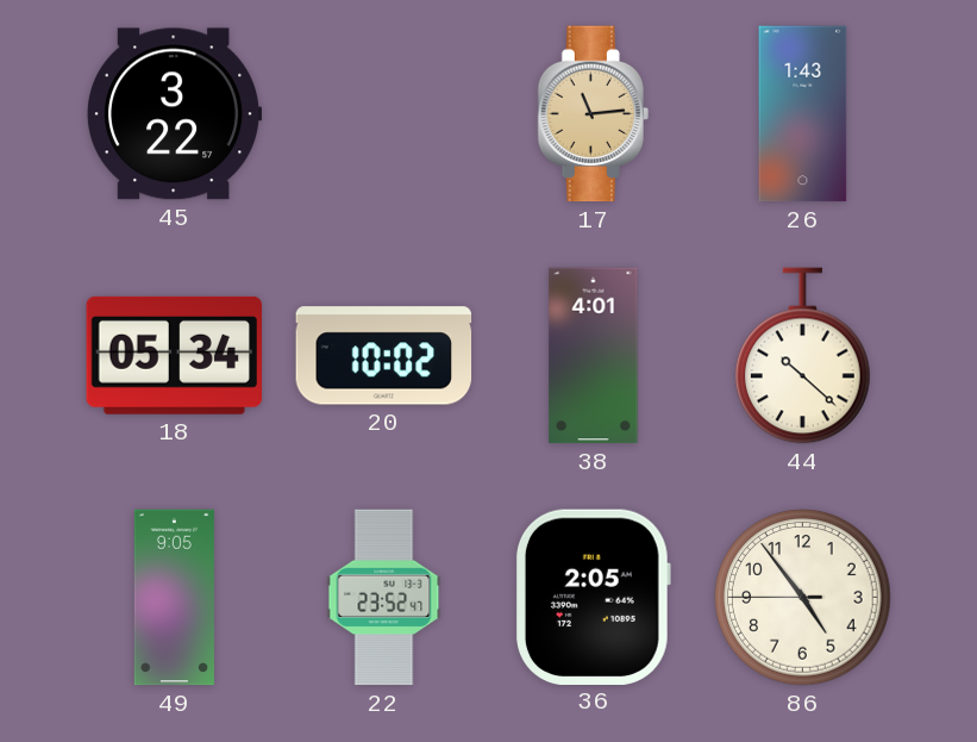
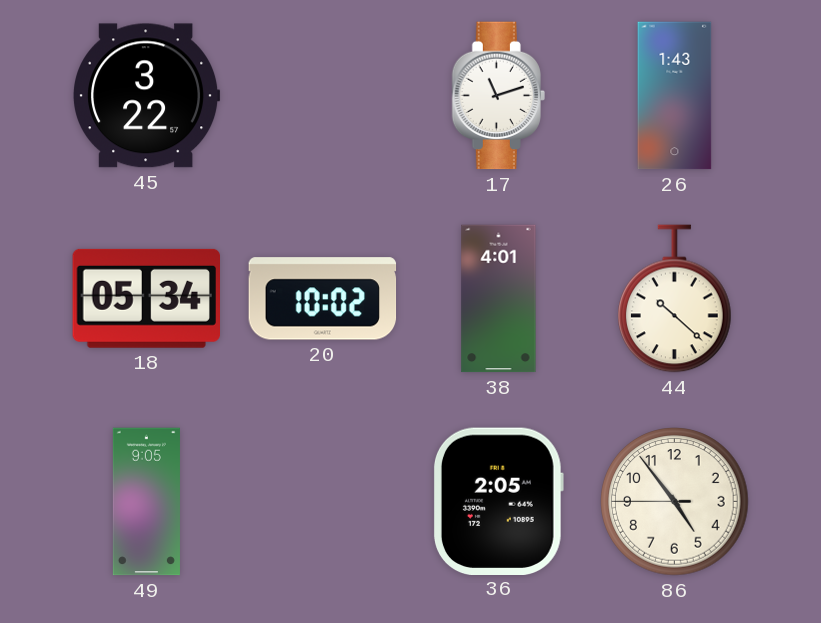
17: 11:14 -> 11:12 (498, 96)
17 dial: champagne -> white (498, 96)
22: 23:52 -> none (384, 598)
